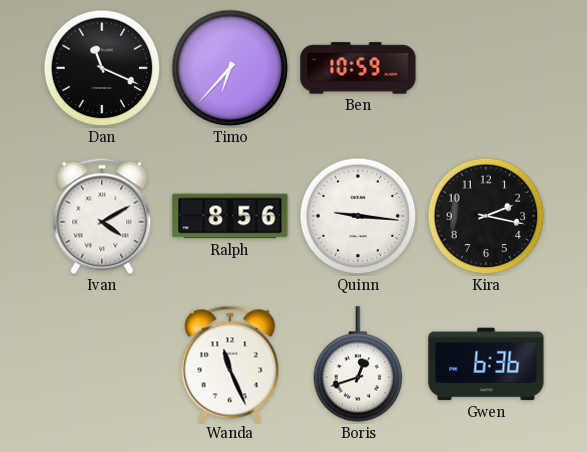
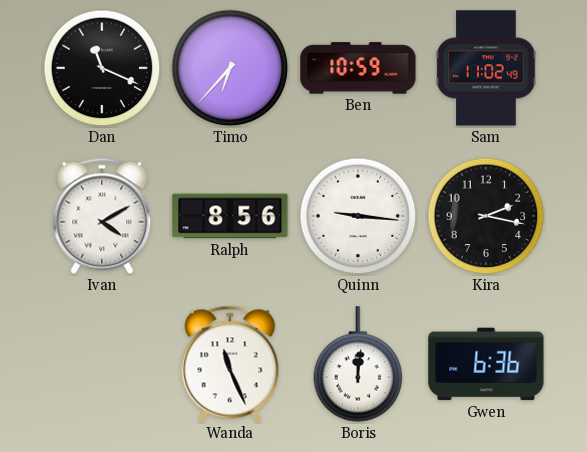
Sam: none -> 11:02 (486, 68)
Boris: 12:42 -> 12:01 (358, 364)
